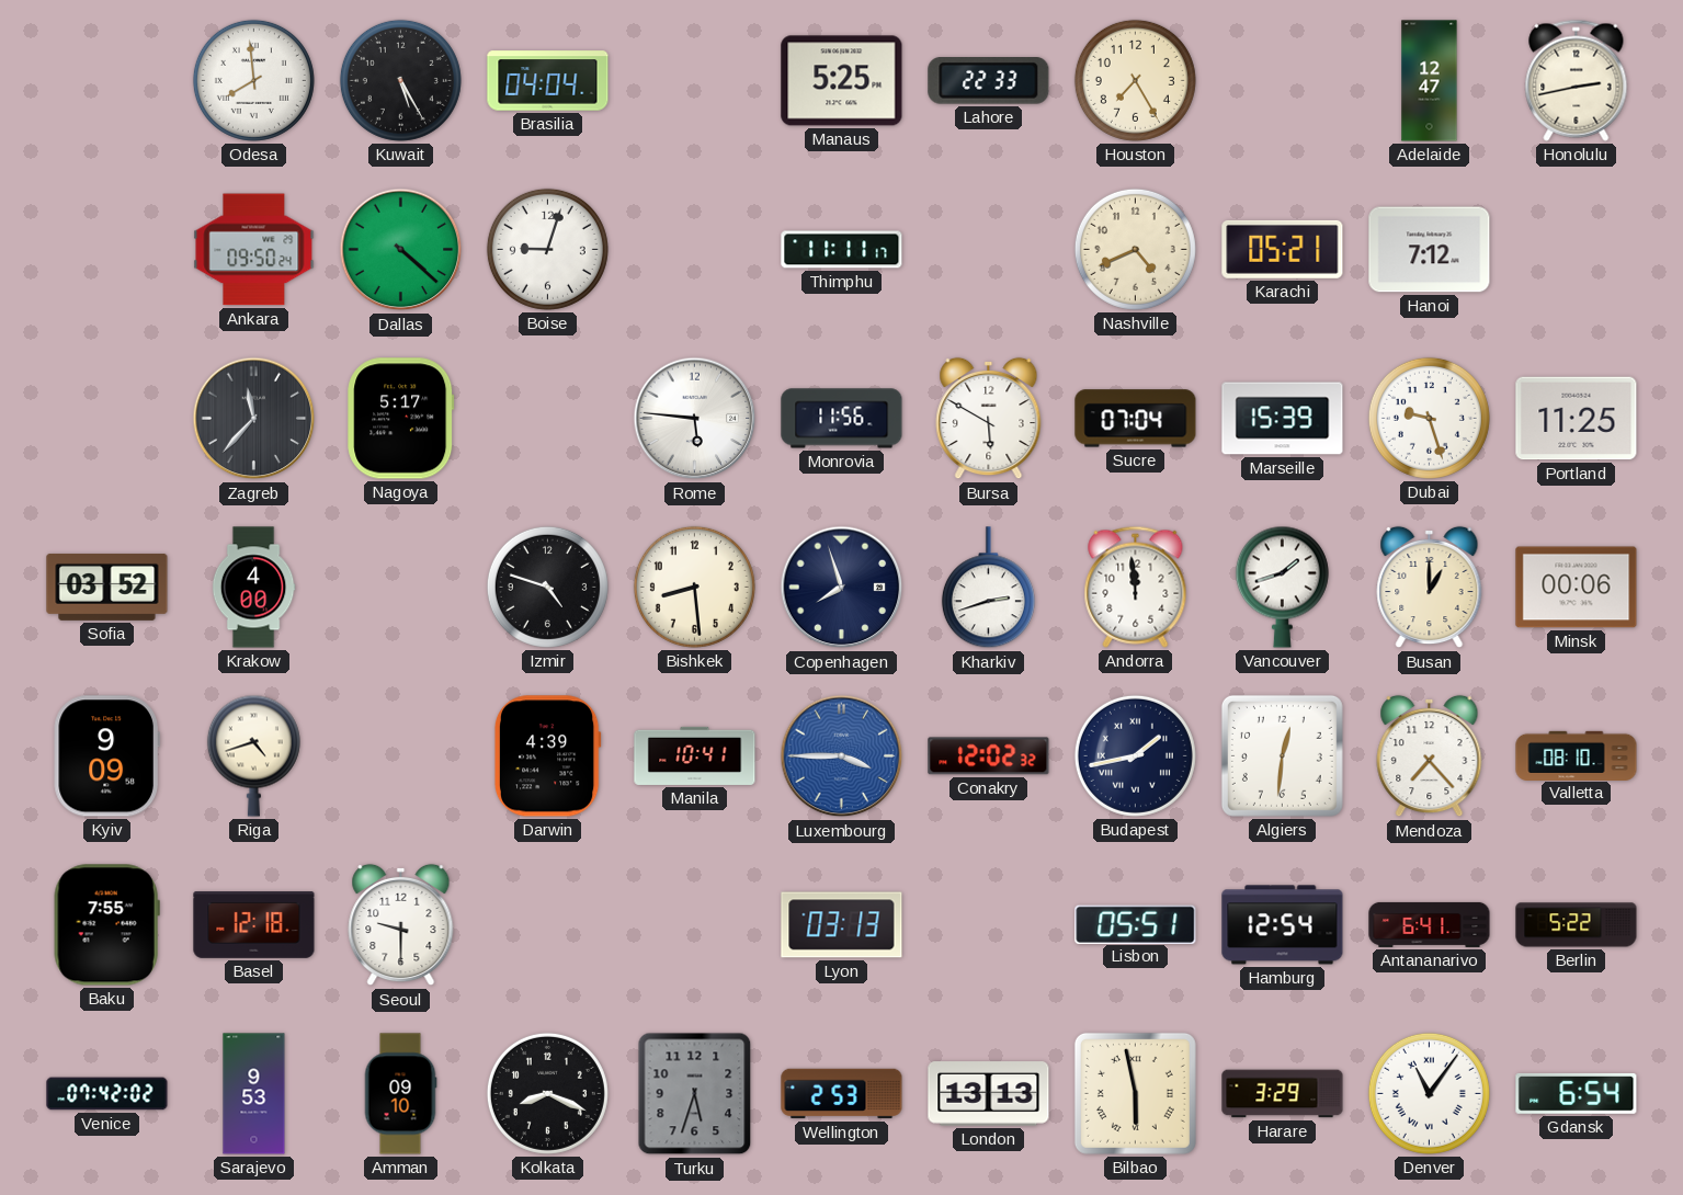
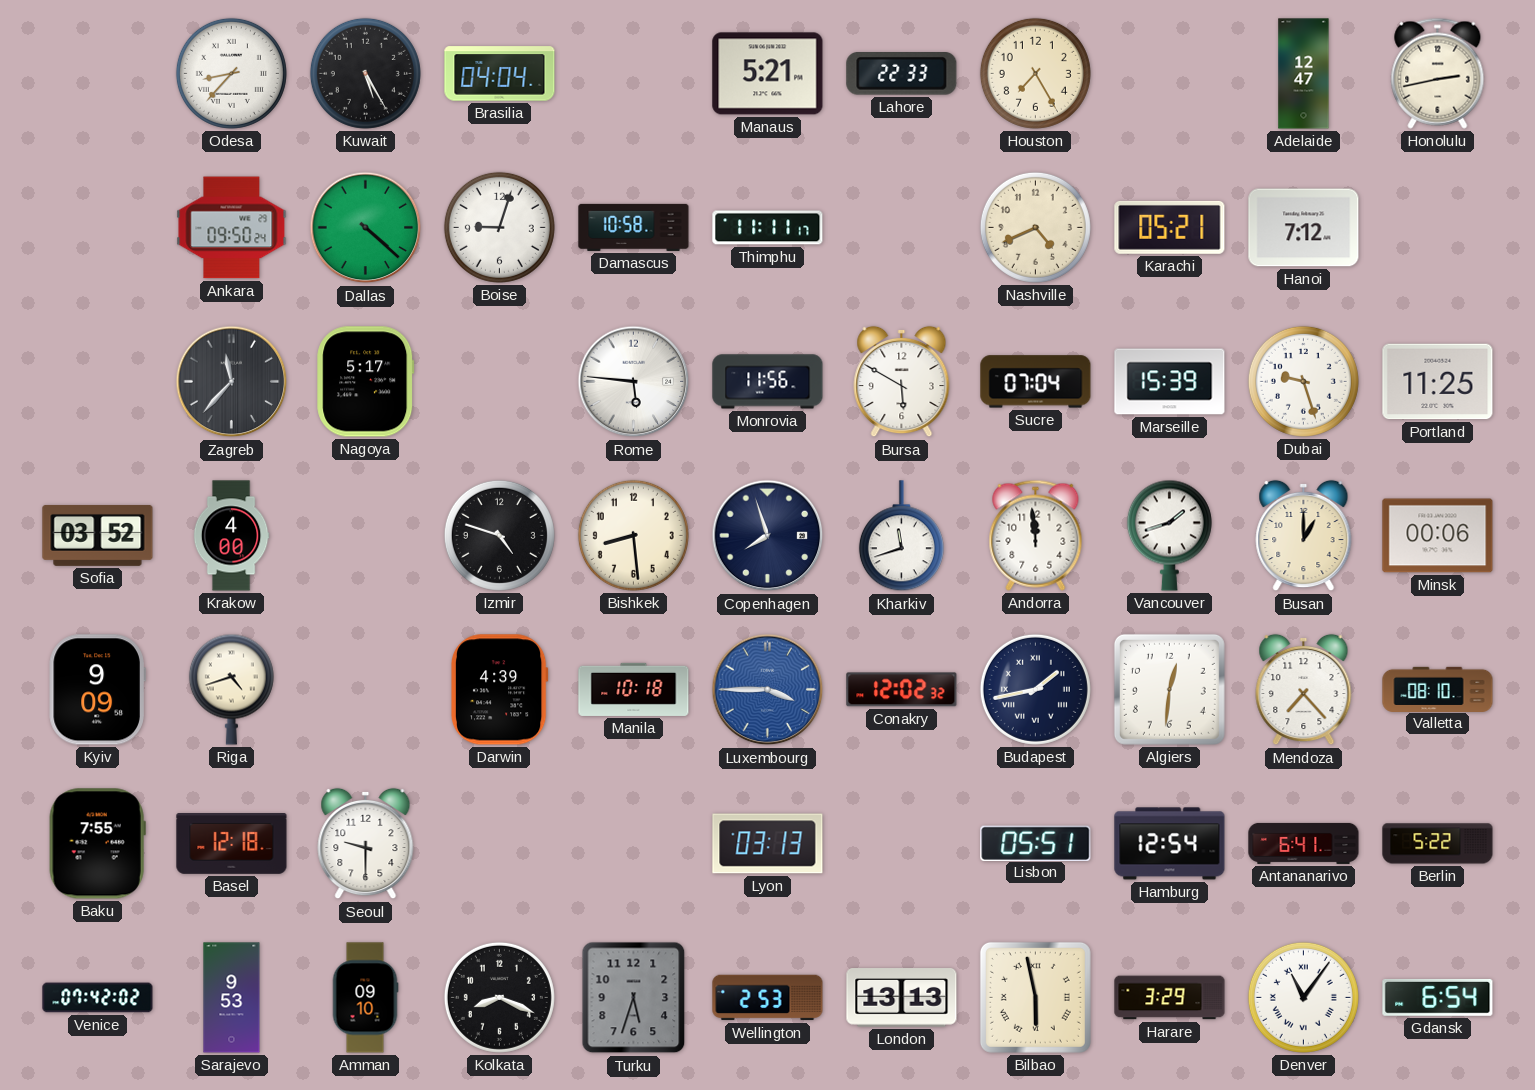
Odesa: 7:59 -> 8:37 (231, 73)
Manaus: 5:25 -> 5:21 (768, 74)
Damascus: none -> 10:58 (634, 227)
Kharkiv: 2:42 -> 11:42 (901, 536)
Manila: 10:41 -> 10:18 (634, 689)
